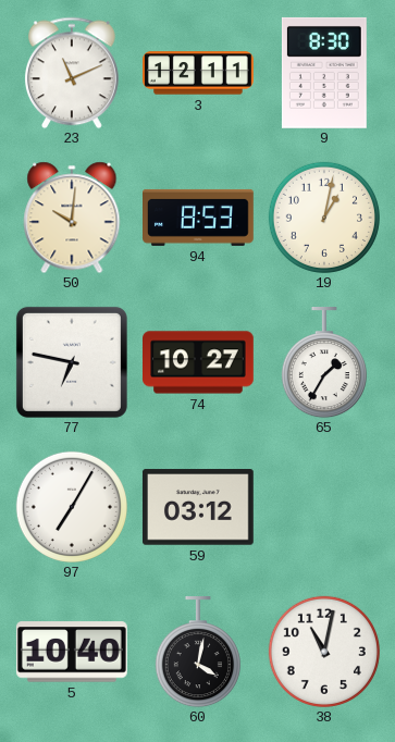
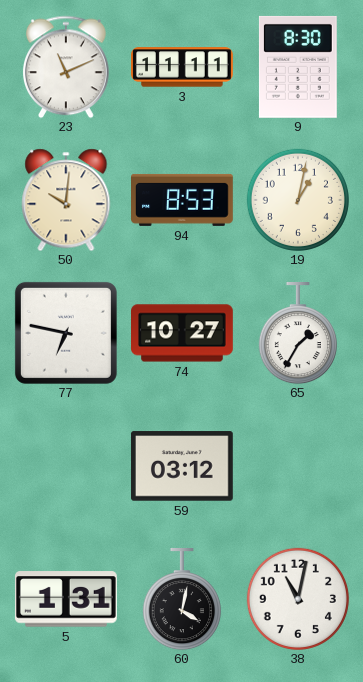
3: 12:11 -> 11:11 (183, 67)
97: 7:05 -> none (72, 507)
5: 10:40 -> 1:31 (66, 599)
